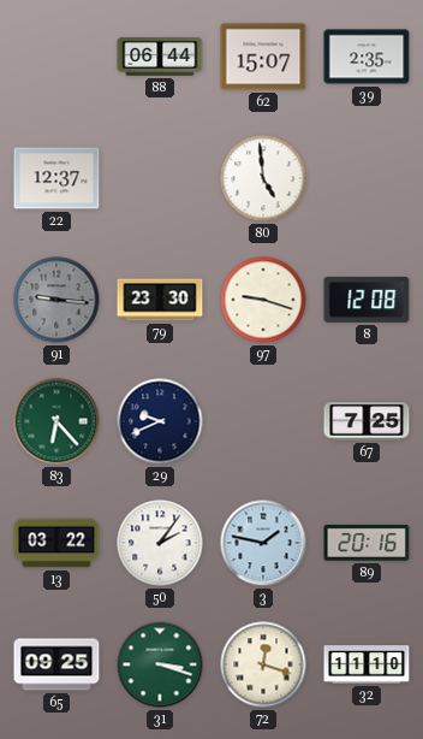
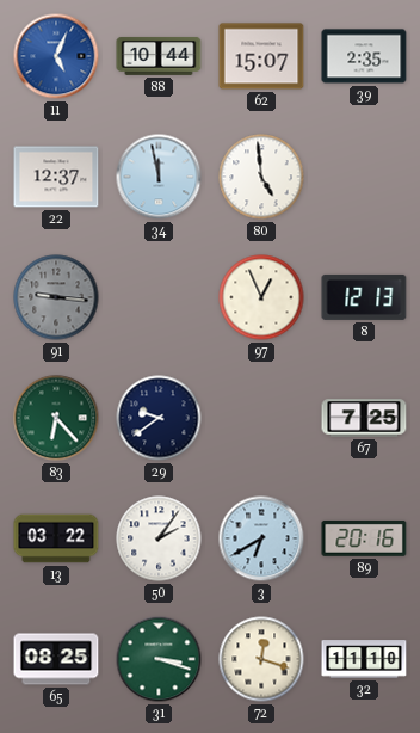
11: none -> 5:04 (56, 56)
88: 06:44 -> 10:44 (159, 56)
34: none -> 11:58 (159, 177)
79: 23:30 -> none (160, 300)
97: 9:18 -> 12:56 (261, 297)
8: 12:08 -> 12:13 (364, 297)
29: 9:41 -> 9:39 (159, 418)
3: 1:47 -> 6:40 (261, 538)
65: 09:25 -> 08:25 (56, 659)
